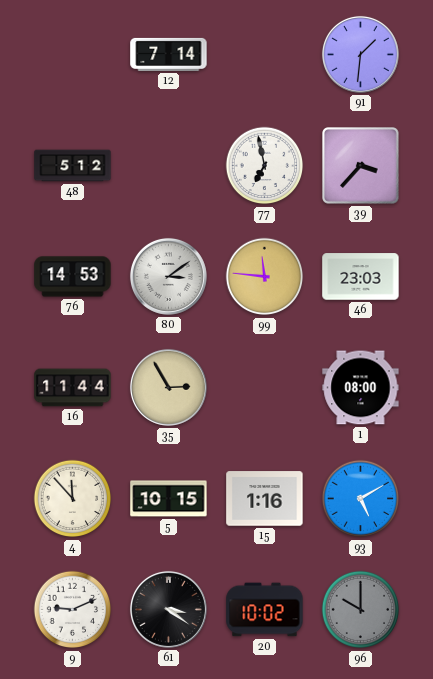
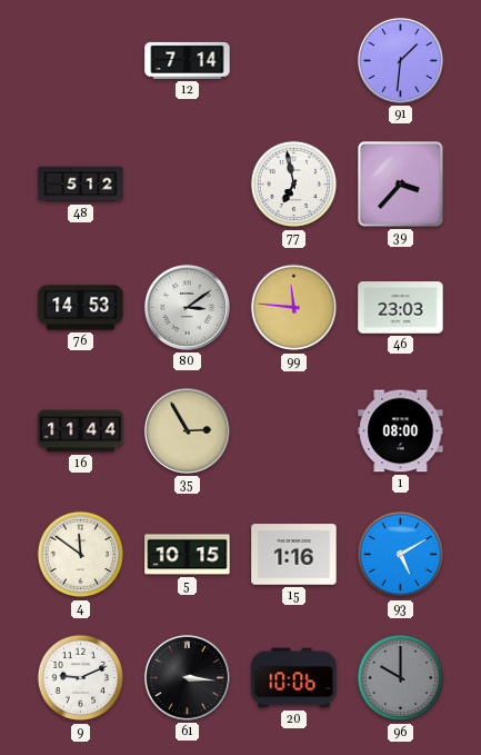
4: 11:53 -> 11:51 (81, 555)
61: 3:21 -> 3:16 (187, 677)
20: 10:02 -> 10:06 (294, 678)
